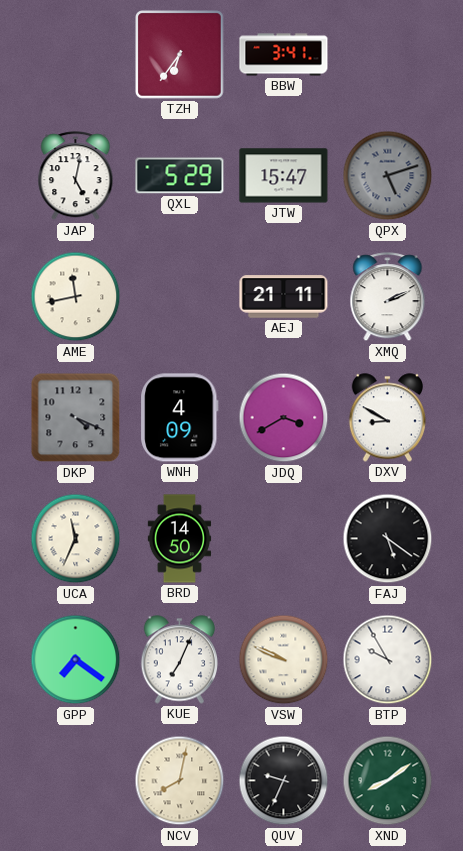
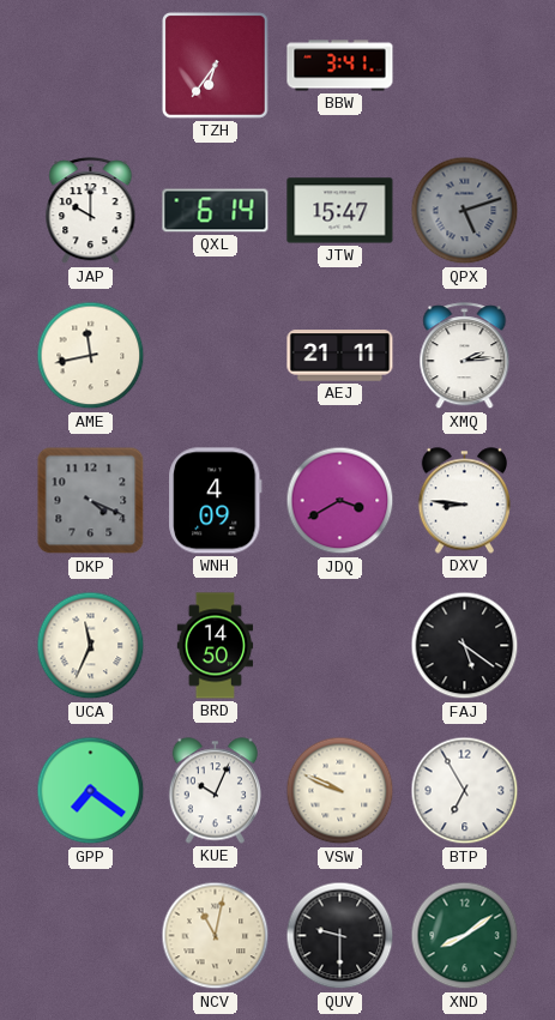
JAP: 5:02 -> 10:00 (91, 211)
QXL: 5:29 -> 6:14 (216, 211)
XMQ: 2:11 -> 2:14 (465, 356)
DXV: 8:50 -> 8:46 (464, 501)
KUE: 7:04 -> 10:04 (215, 791)
BTP: 9:55 -> 6:55 (465, 791)
NCV: 8:02 -> 11:02 (216, 936)
QUV: 9:34 -> 9:30 (340, 936)
